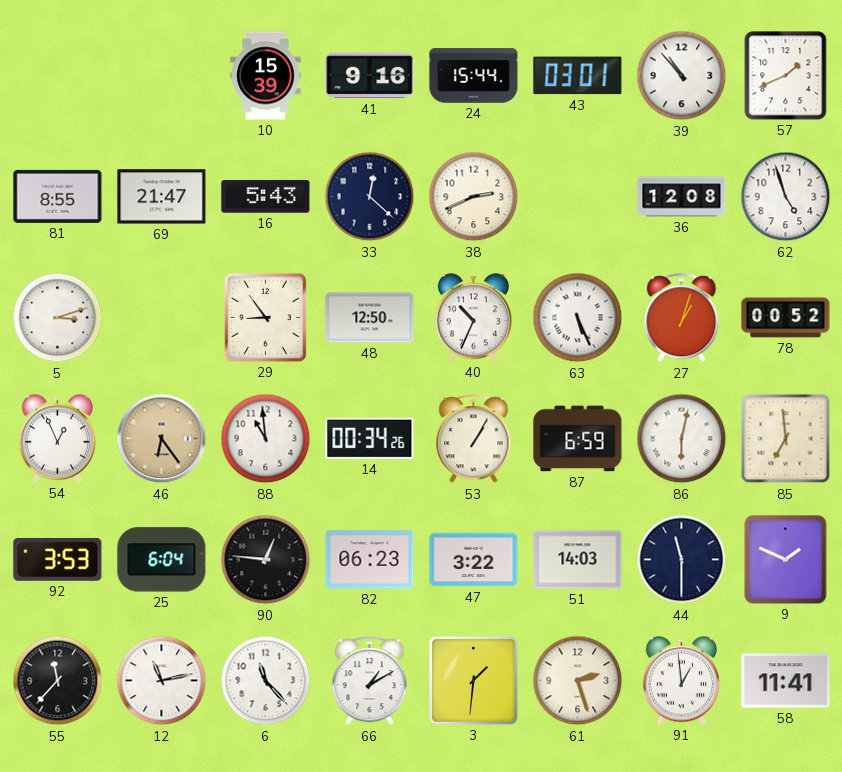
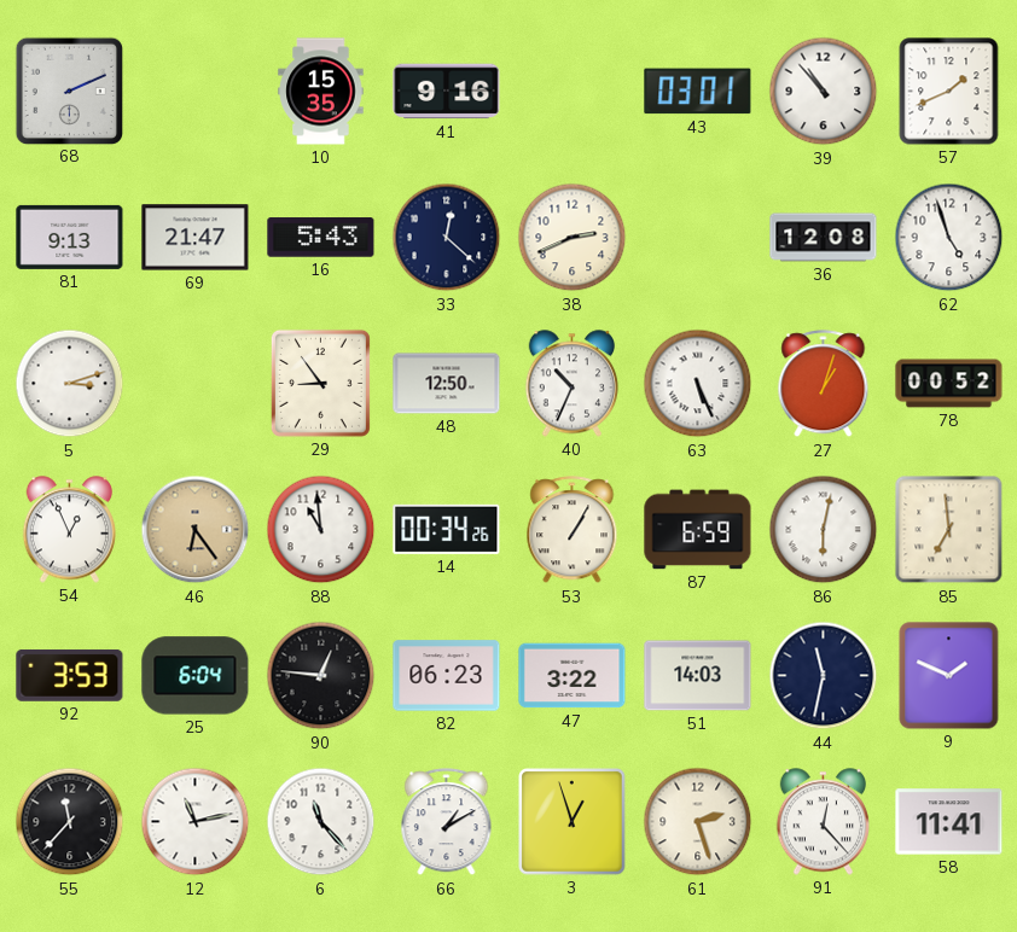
68: none -> 2:11 (69, 91)
10: 15:39 -> 15:35 (321, 92)
24: 15:44 -> none (474, 76)
81: 8:55 -> 9:13 (70, 237)
44: 11:30 -> 11:32 (824, 676)
3: 1:31 -> 12:57 (573, 822)
91: 12:59 -> 12:23 (823, 822)
